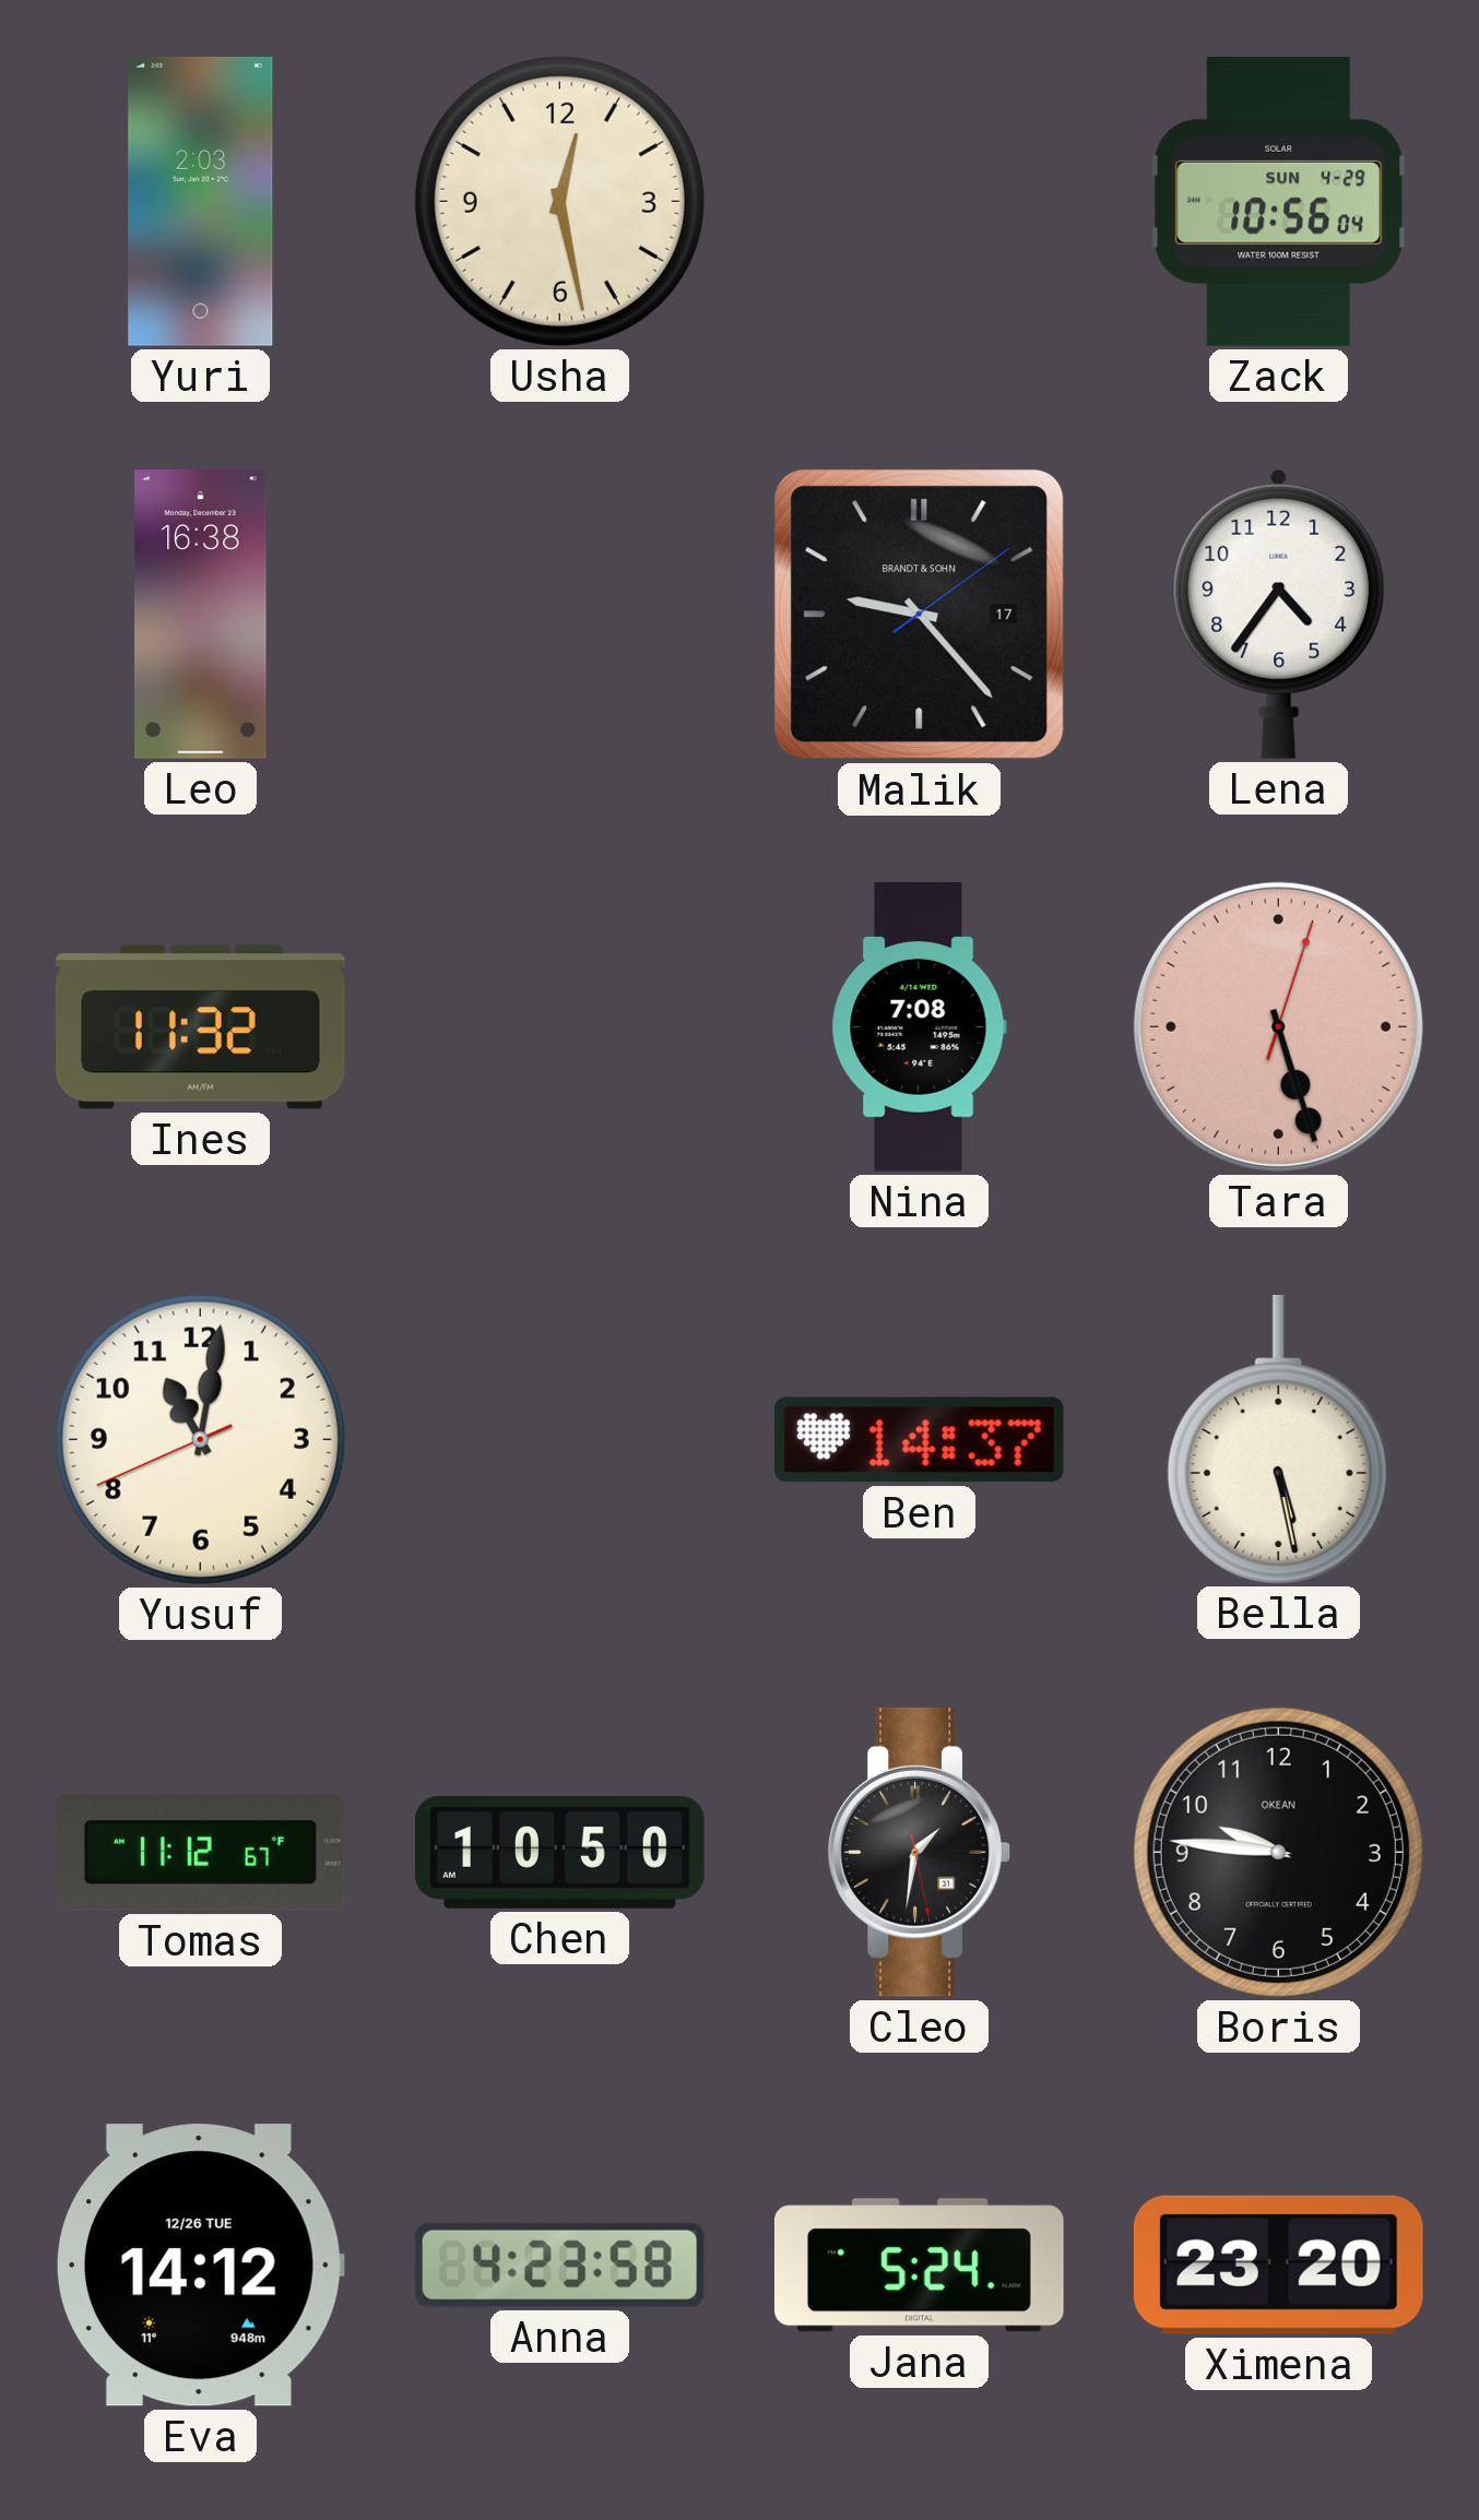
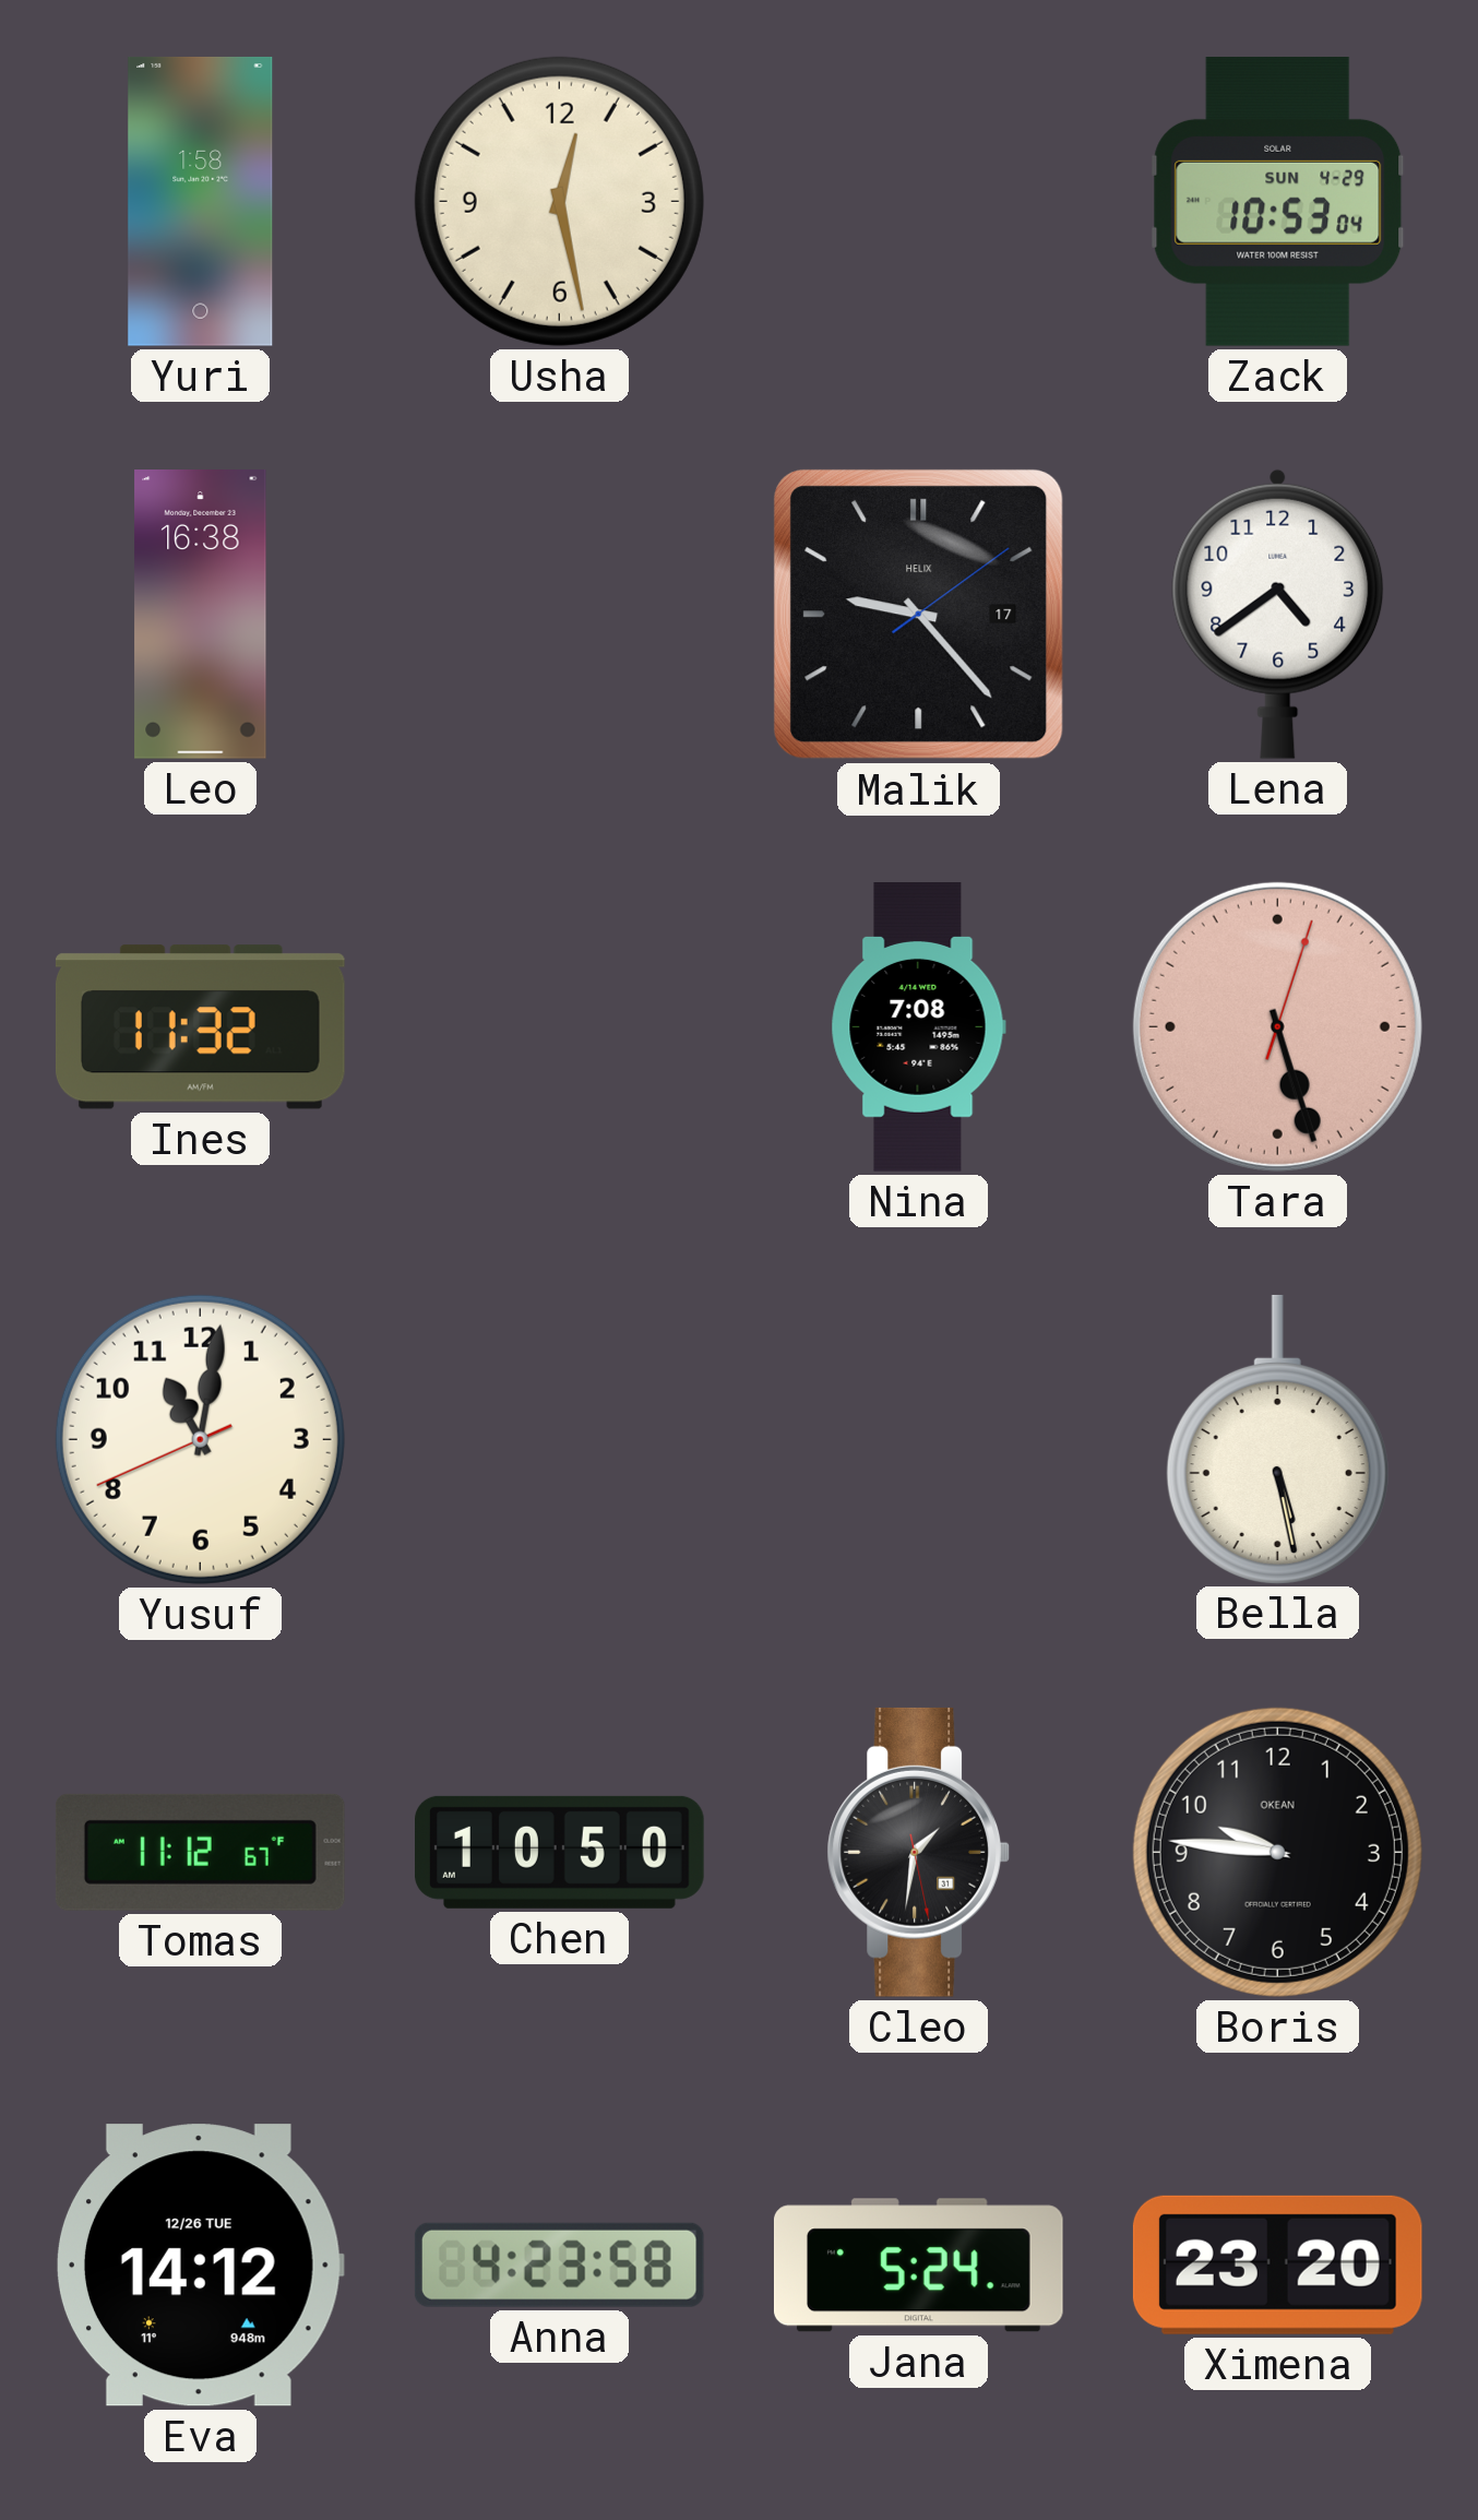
Yuri: 2:03 -> 1:58 (201, 202)
Zack: 10:56 -> 10:53 (1278, 201)
Malik brand: BRANDT & SOHN -> HELIX (919, 615)
Lena: 4:36 -> 4:39 (1278, 614)
Ben: 14:37 -> none (919, 1440)
